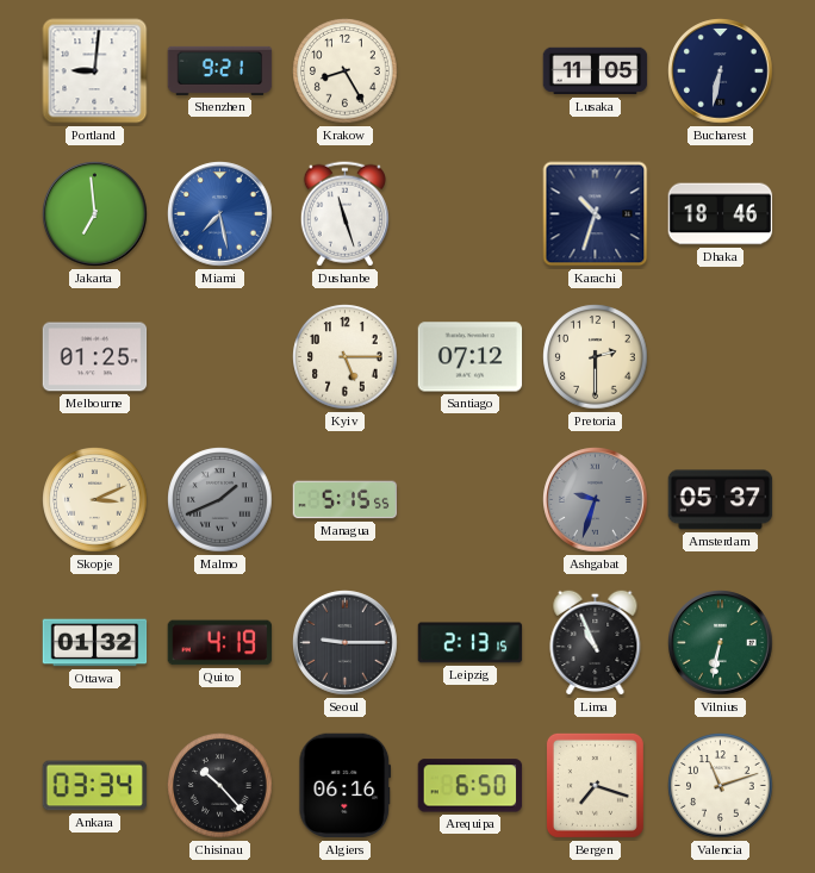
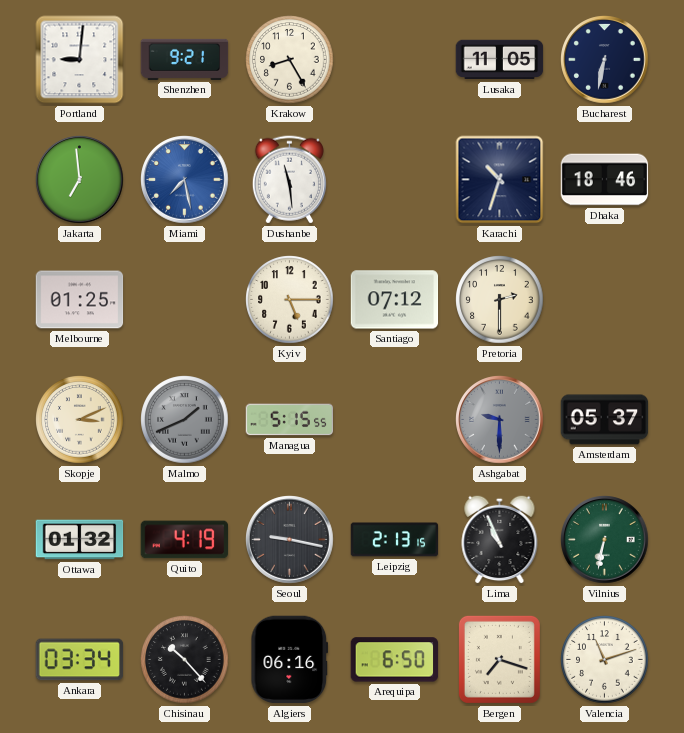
Dushanbe: 11:27 -> 11:29 (289, 180)
Ashgabat: 9:33 -> 9:30 (500, 420)
Seoul: 9:15 -> 9:17 (290, 540)
